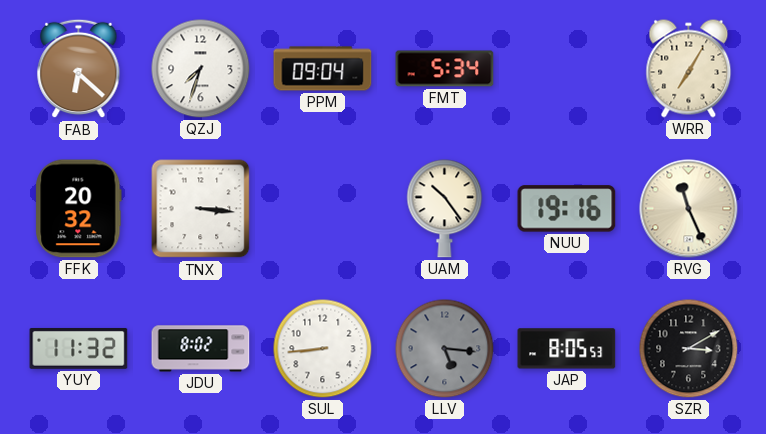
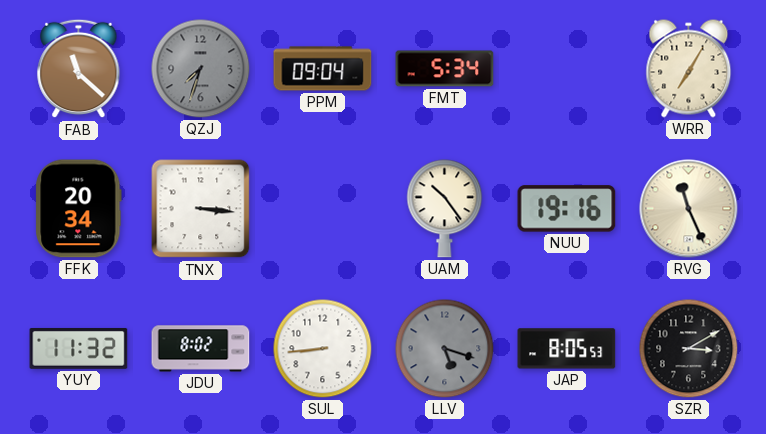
FAB: 6:22 -> 11:22 (79, 69)
QZJ dial: white -> grey (201, 69)
FFK: 20:32 -> 20:34 (79, 209)
LLV: 5:16 -> 5:18 (445, 349)
